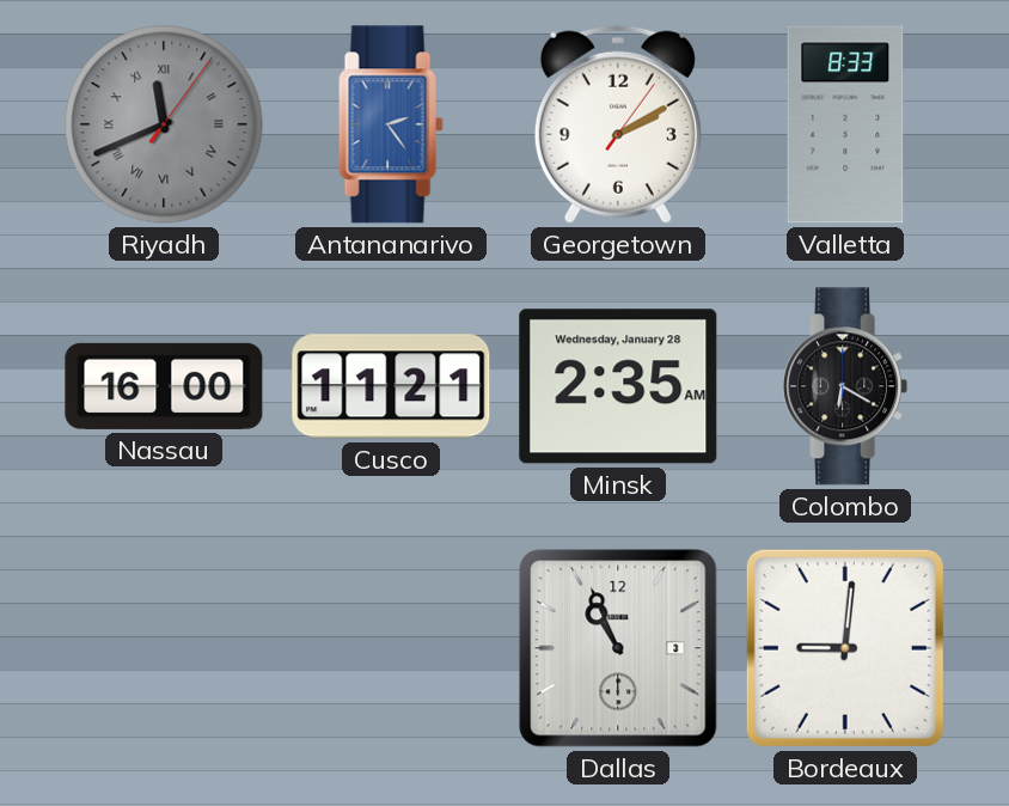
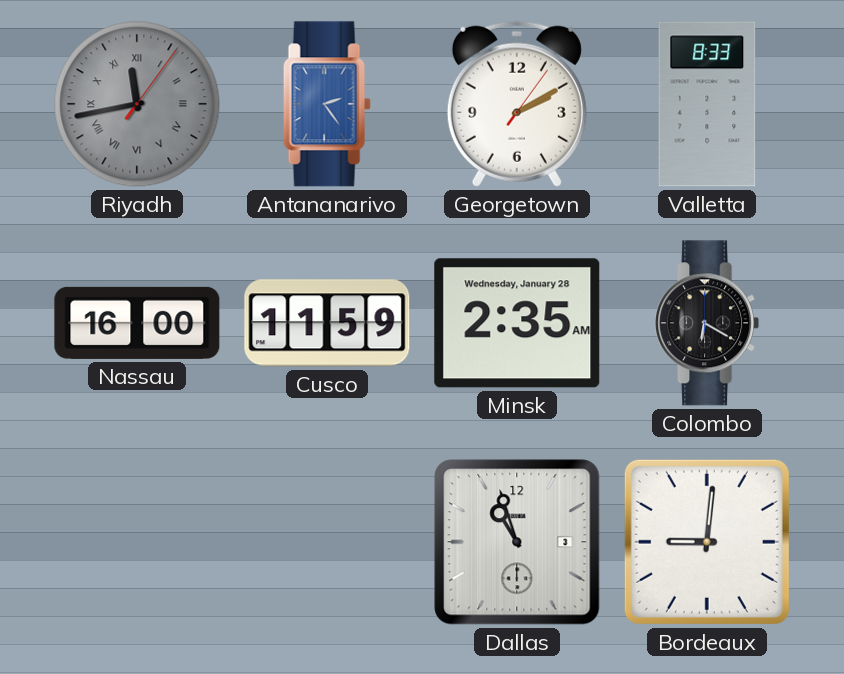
Riyadh: 11:41 -> 11:43 (137, 104)
Cusco: 11:21 -> 11:59 (327, 323)
Dallas: 10:56 -> 10:57 (517, 542)
